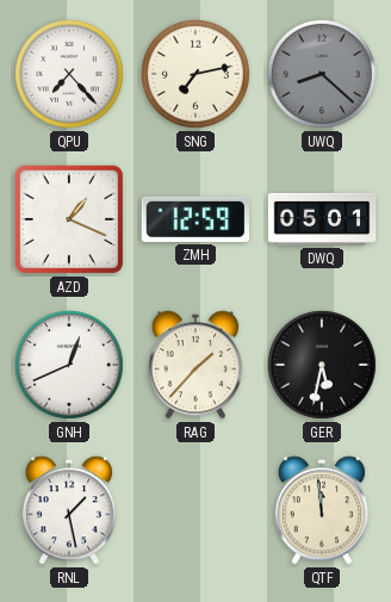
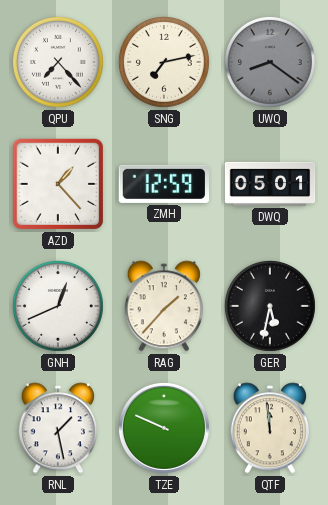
UWQ: 8:22 -> 8:21 (270, 62)
AZD: 1:19 -> 1:23 (58, 184)
TZE: none -> 9:49 (164, 428)
